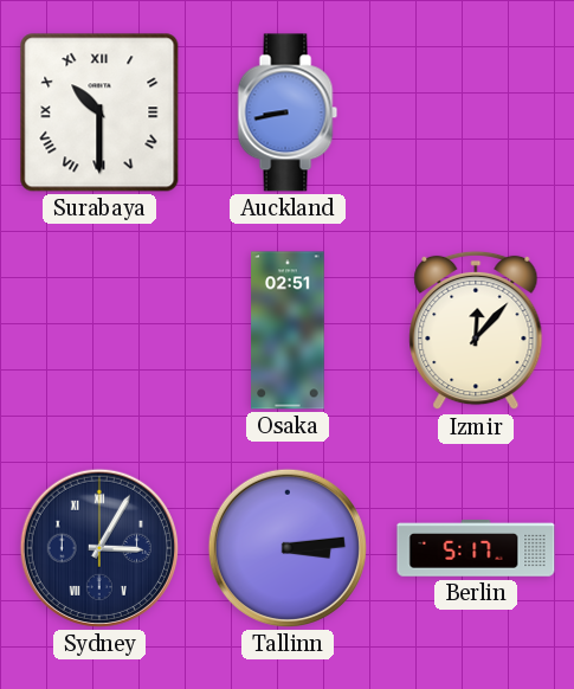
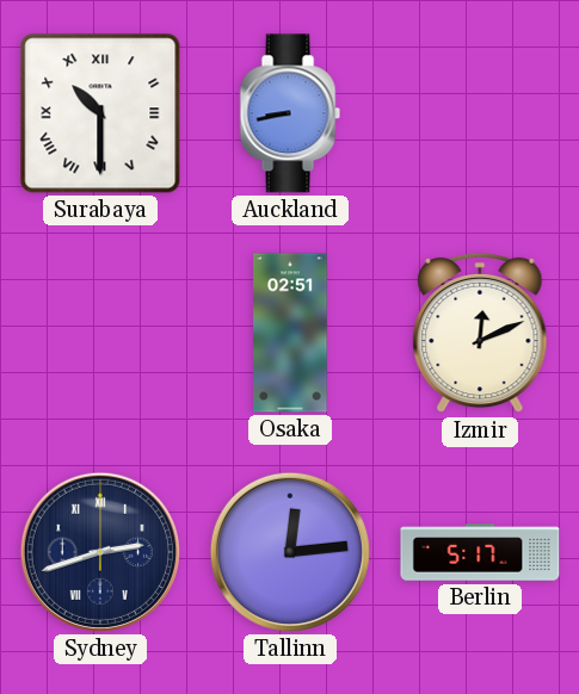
Izmir: 12:07 -> 12:11 (480, 333)
Sydney: 3:05 -> 2:42 (100, 552)
Tallinn: 3:14 -> 12:14 (290, 552)
